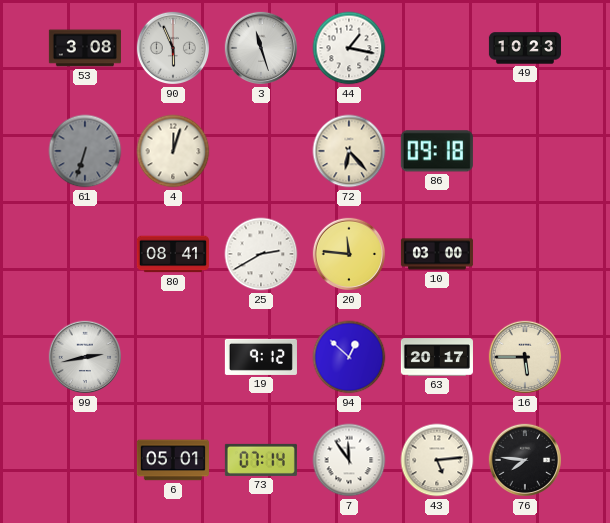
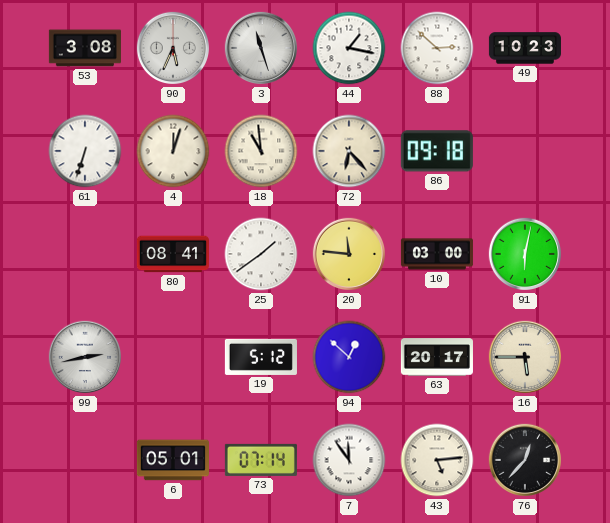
90: 5:56 -> 5:34 (173, 48)
88: none -> 2:52 (437, 48)
61 dial: grey -> white (85, 151)
18: none -> 10:59 (261, 151)
25: 2:40 -> 1:39 (261, 254)
91: none -> 6:02 (525, 254)
19: 9:12 -> 5:12 (261, 357)
76: 7:46 -> 12:37 (525, 460)
